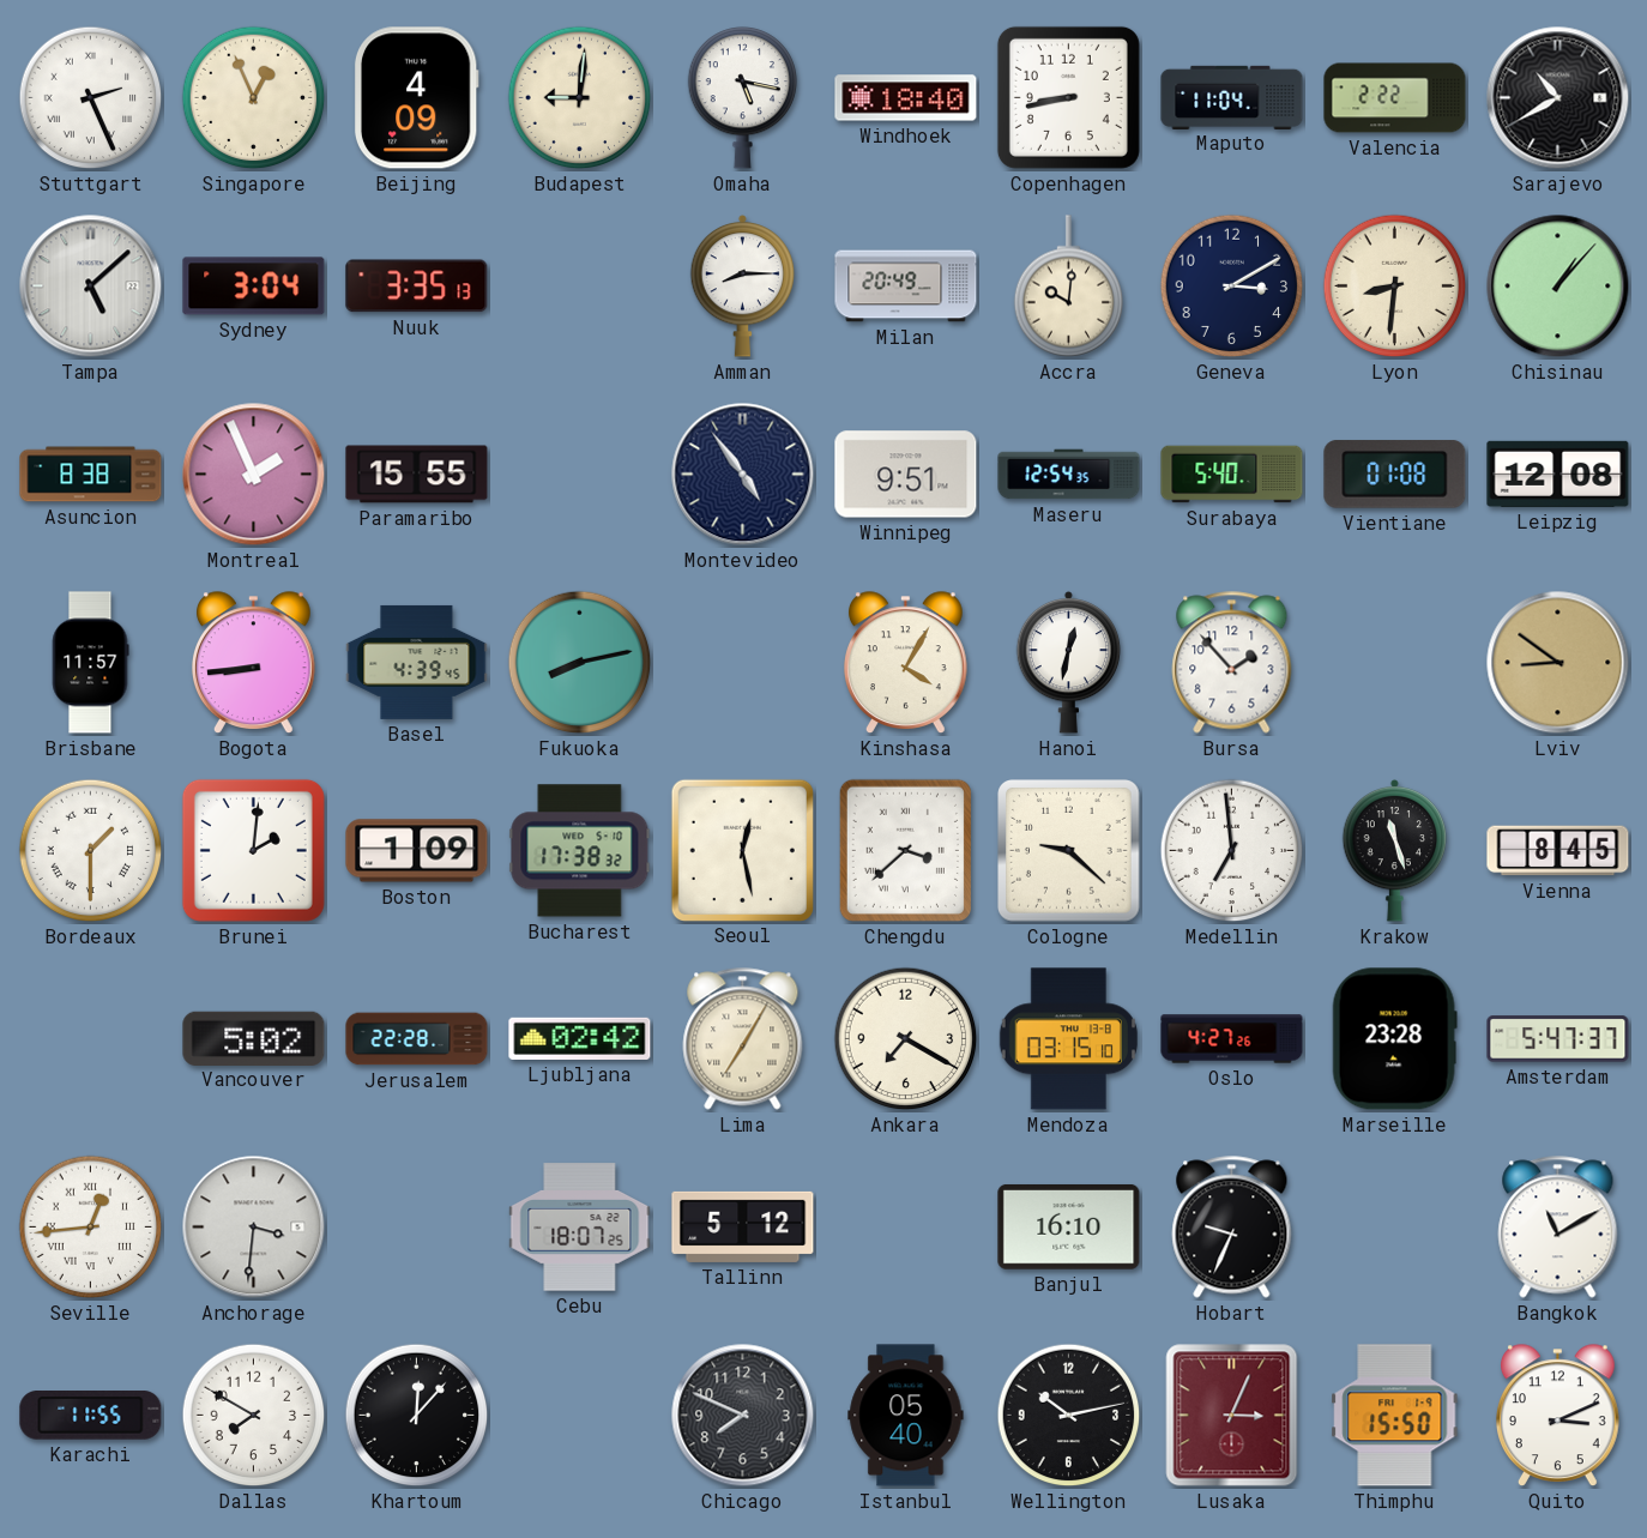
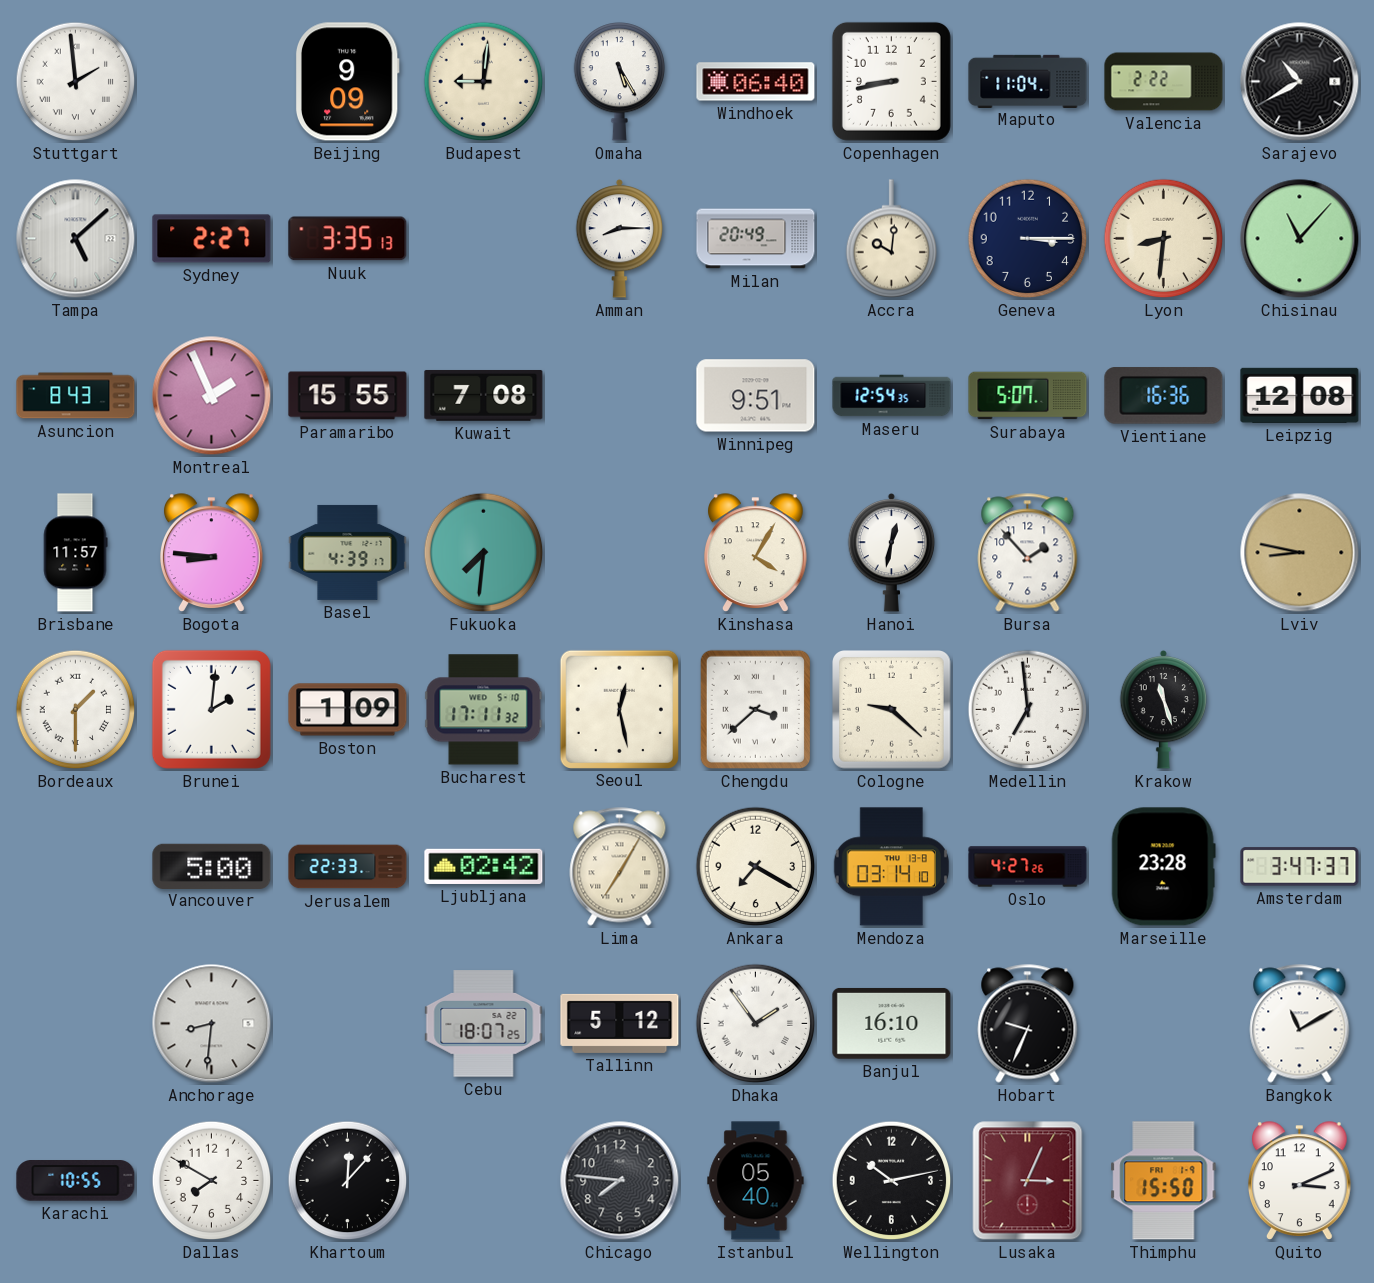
Stuttgart: 2:26 -> 1:59 (76, 82)
Singapore: 12:56 -> none (254, 98)
Beijing: 4:09 -> 9:09 (347, 82)
Omaha: 5:17 -> 5:25 (620, 82)
Windhoek: 18:40 -> 06:40 (756, 82)
Sydney: 3:04 -> 2:27 (212, 239)
Geneva: 3:10 -> 3:15 (1028, 239)
Chisinau: 1:07 -> 11:07 (1300, 239)
Asuncion: 8:38 -> 8:43 (76, 396)
Kuwait: none -> 7:08 (484, 395)
Montevideo: 4:54 -> none (743, 475)
Surabaya: 5:40 -> 5:07 (1028, 396)
Vientiane: 01:08 -> 16:36 (1164, 396)
Bogota: 8:44 -> 8:46 (212, 553)
Basel: 4:39:45 -> 4:39:17 (348, 552)
Fukuoka: 8:13 -> 7:31 (484, 553)
Lviv: 8:51 -> 8:47 (1300, 553)
Bucharest: 17:38 -> 17:11 (484, 710)
Vienna: 8:45 -> none (1558, 851)
Vancouver: 5:02 -> 5:00 (212, 866)
Jerusalem: 22:28 -> 22:33 (348, 867)
Mendoza: 03:15 -> 03:14 (891, 867)
Amsterdam: 5:47 -> 3:47 (1300, 867)
Seville: 12:44 -> none (91, 1228)
Anchorage: 3:31 -> 8:31 (212, 1024)
Dhaka: none -> 1:54 (756, 1024)
Karachi: 11:55 -> 10:55 (76, 1181)
Chicago: 7:49 -> 7:46 (620, 1181)
